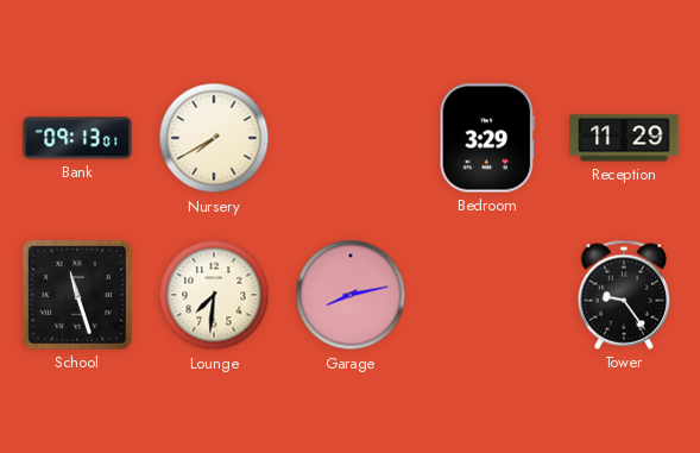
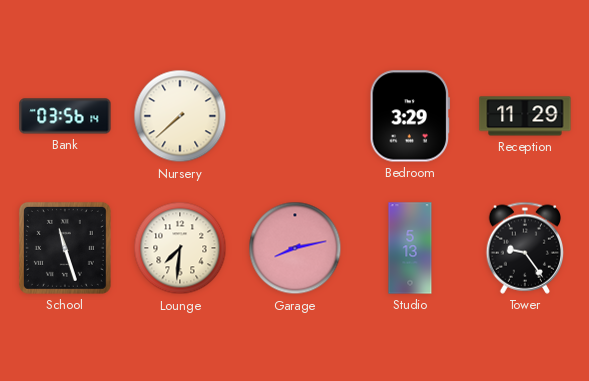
Bank: 09:13 -> 03:56 (65, 116)
Nursery: 7:40 -> 7:38 (180, 116)
Studio: none -> 5:13 (410, 248)
